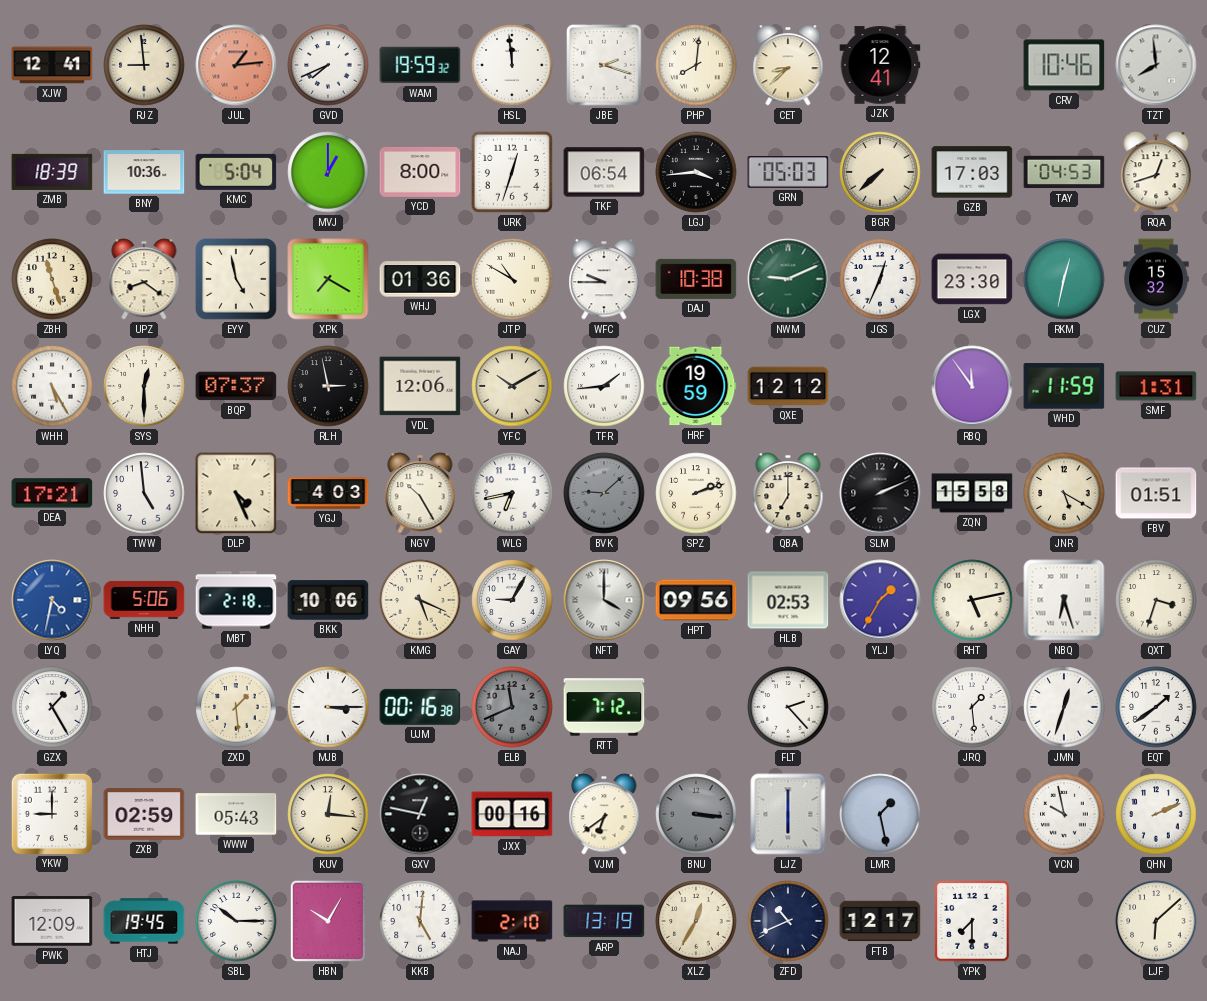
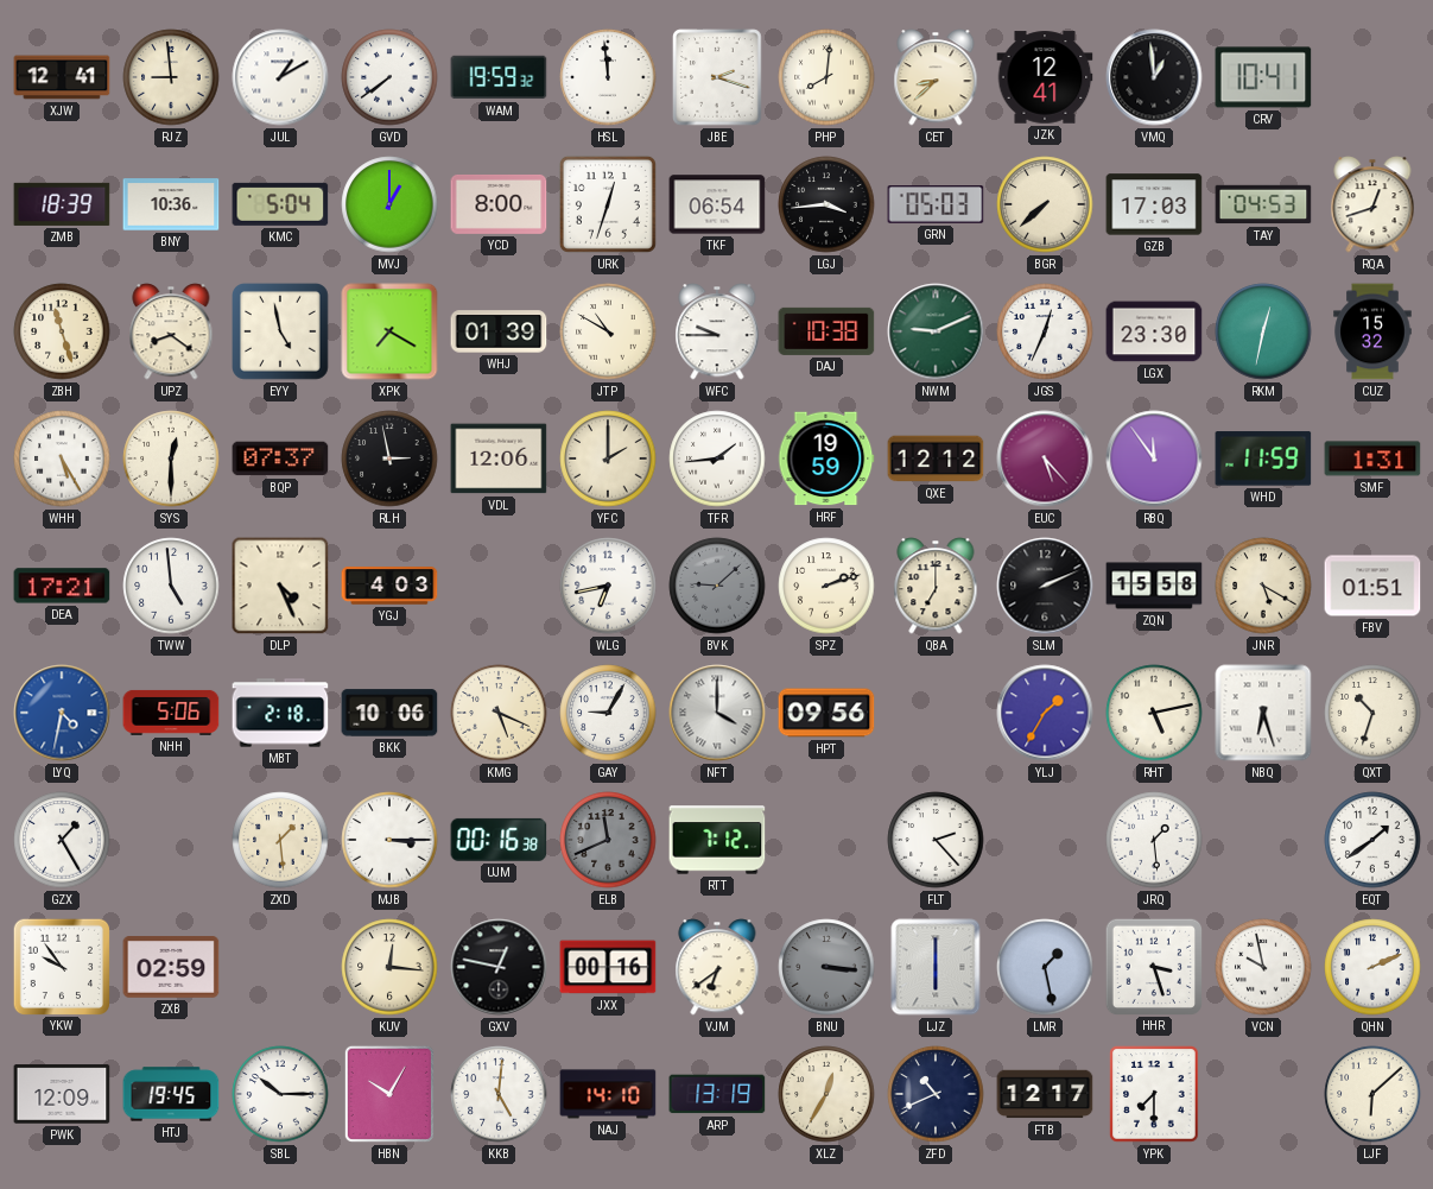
JUL: 1:14 -> 1:10 (280, 77)
JUL dial: salmon -> white (280, 77)
GVD: 7:41 -> 7:39 (389, 77)
VMQ: none -> 12:59 (1154, 77)
CRV: 10:46 -> 10:41 (1263, 77)
TZT: 7:59 -> none (1156, 65)
WHJ: 01:36 -> 01:39 (499, 331)
YFC: 10:10 -> 2:00 (608, 458)
EUC: none -> 5:23 (1045, 458)
NGV: 10:25 -> none (420, 493)
HLB: 02:53 -> none (788, 600)
QXT: 3:33 -> 10:33 (1372, 713)
JMN: 12:33 -> none (1064, 707)
YKW: 9:00 -> 9:54 (62, 966)
WWW: 05:43 -> none (236, 814)
HHR: none -> 3:27 (1154, 966)
NAJ: 2:10 -> 14:10 (608, 1094)
